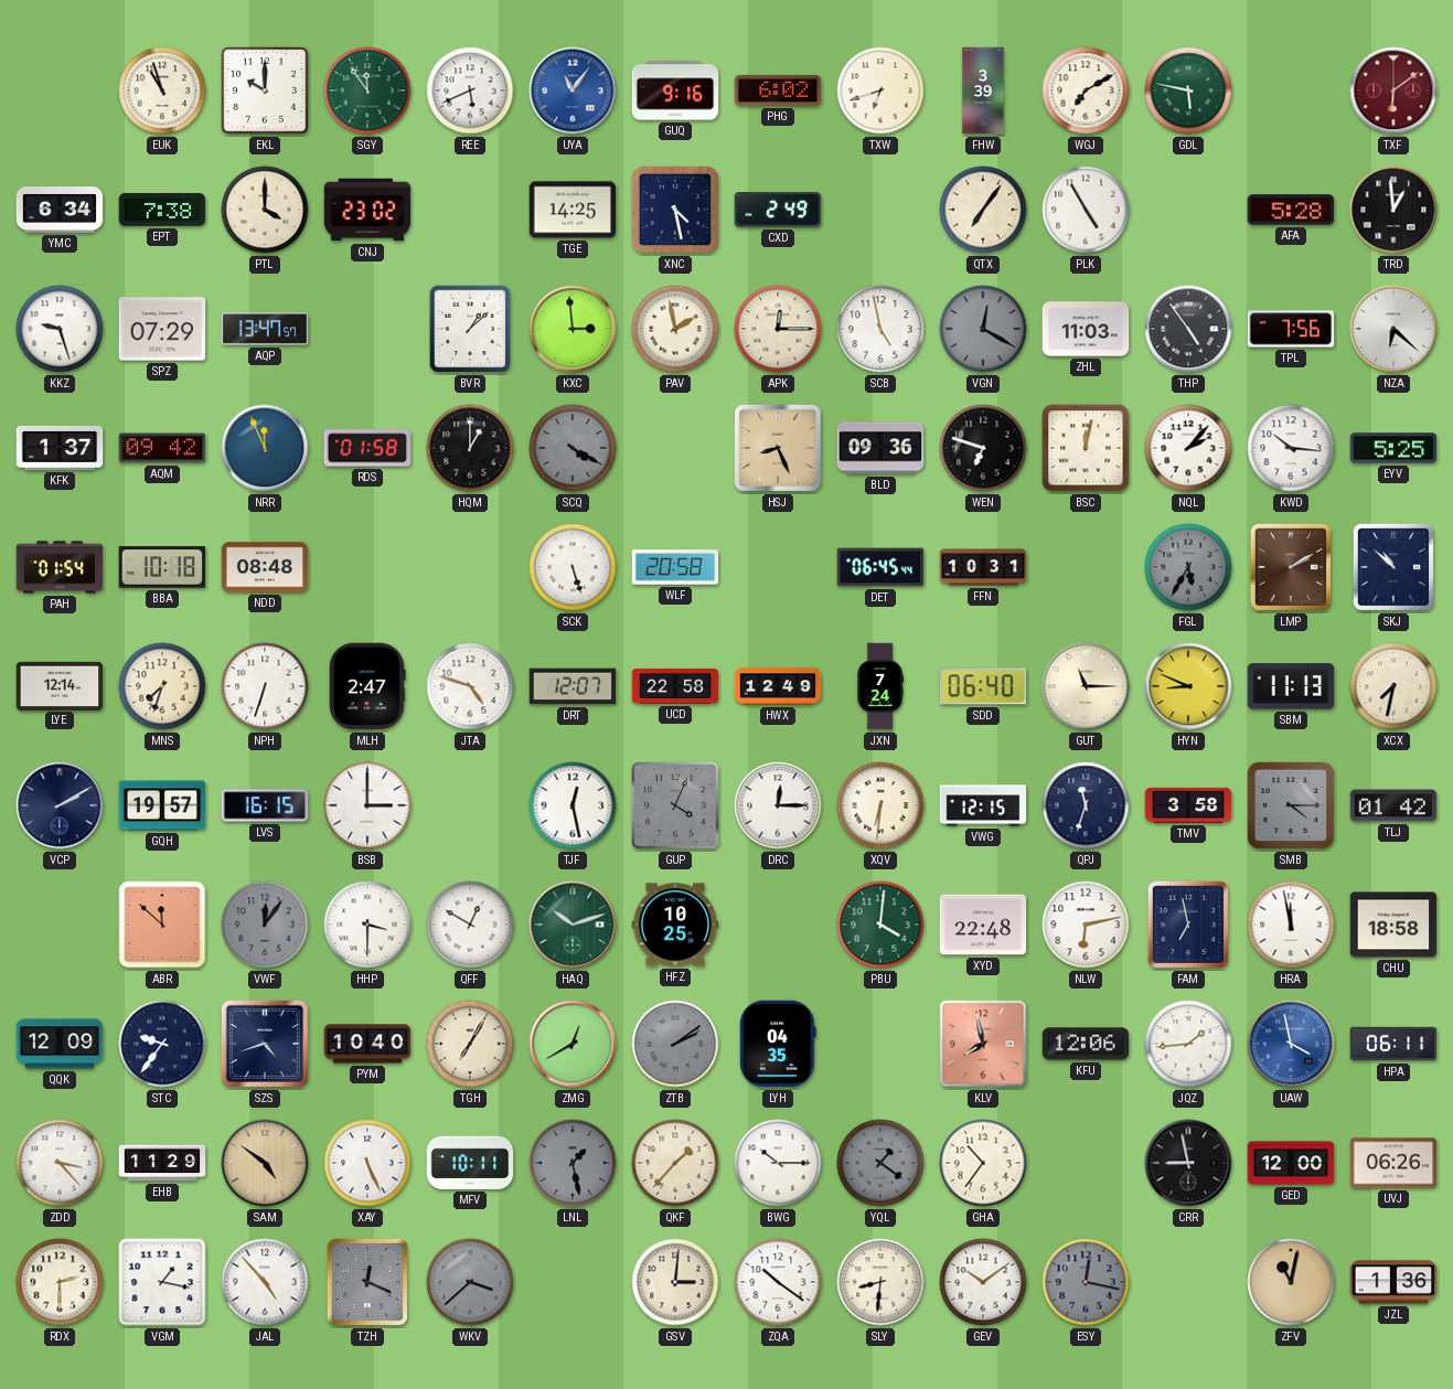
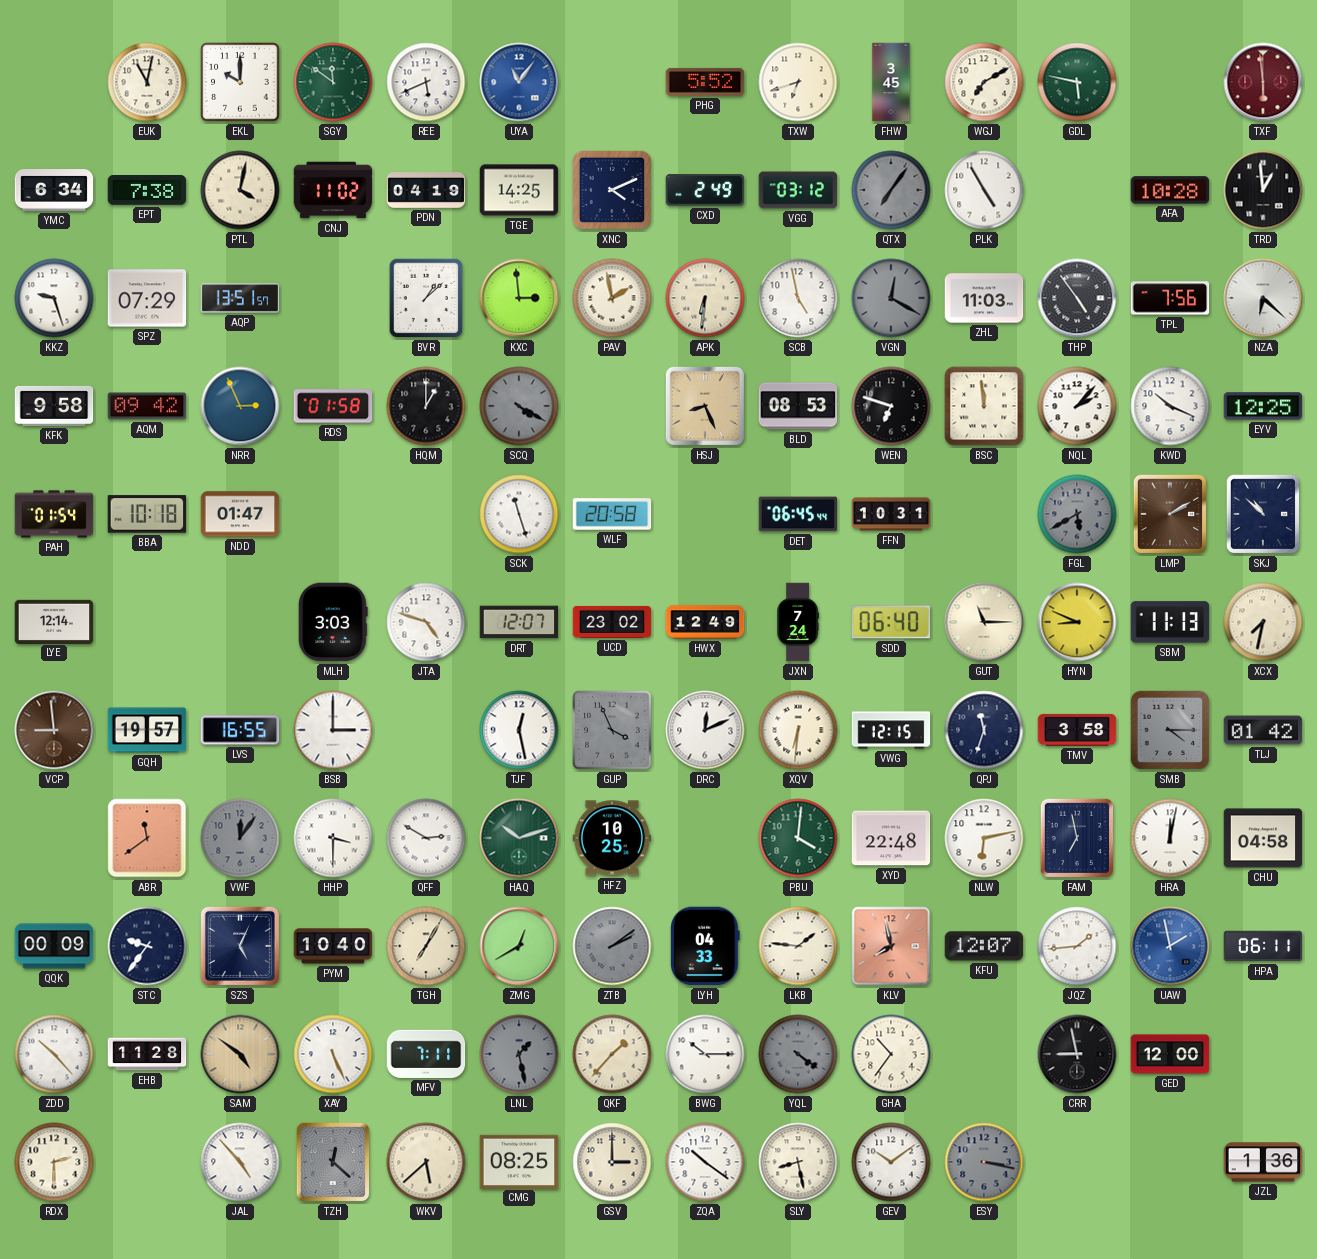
EUK: 10:57 -> 11:02 (147, 82)
SGY: 11:54 -> 11:51 (333, 82)
GUQ: 9:16 -> none (675, 90)
PHG: 6:02 -> 5:52 (705, 82)
FHW: 3:39 -> 3:45 (891, 82)
TXF: 6:09 -> 5:59 (1263, 82)
PTL: 4:00 -> 4:02 (240, 190)
CNJ: 23:02 -> 11:02 (333, 190)
PDN: none -> 04:19 (426, 191)
XNC: 4:28 -> 4:11 (612, 190)
VGG: none -> 03:12 (798, 190)
QTX dial: cream -> grey (891, 190)
AFA: 5:28 -> 10:28 (1170, 190)
AQP: 13:47 -> 13:51 (240, 298)
APK: 12:15 -> 6:31 (705, 298)
KFK: 1:37 -> 9:58 (54, 406)
NRR: 11:56 -> 2:56 (240, 406)
BLD: 09:36 -> 08:53 (798, 406)
BSC: 12:02 -> 11:59 (984, 406)
KWD: 10:16 -> 10:19 (1170, 406)
EYV: 5:25 -> 12:25 (1263, 406)
NDD: 08:48 -> 01:47 (240, 514)
SCK: 5:27 -> 11:27 (519, 514)
FGL: 5:35 -> 5:40 (1077, 514)
MNS: 7:33 -> none (162, 686)
NPH: 6:33 -> none (265, 686)
MLH: 2:47 -> 3:03 (333, 622)
UCD: 22:58 -> 23:02 (612, 622)
VCP: 2:10 -> 8:59 (54, 730)
VCP dial: navy -> brown (54, 730)
LVS: 16:15 -> 16:55 (240, 730)
GUP: 4:04 -> 3:56 (612, 730)
DRC: 12:15 -> 12:11 (705, 730)
ABR: 11:52 -> 11:39 (147, 838)
QFF: 12:50 -> 2:50 (426, 838)
HRA: 11:58 -> 12:02 (1170, 838)
CHU: 18:58 -> 04:58 (1263, 838)
QQK: 12:09 -> 00:09 (54, 946)
SZS: 4:42 -> 5:04 (240, 946)
LYH: 04:35 -> 04:33 (706, 946)
LKB: none -> 1:46 (798, 946)
KFU: 12:06 -> 12:07 (984, 946)
UAW: 3:58 -> 1:58 (1170, 946)
ZDD: 3:23 -> 10:23 (54, 1054)
EHB: 11:29 -> 11:28 (147, 1054)
MFV: 10:11 -> 7:11 (426, 1054)
YQL: 1:21 -> 4:21 (798, 1054)
UVJ: 06:26 -> none (1393, 1163)
VGM: 1:17 -> none (162, 1282)
TZH: 12:19 -> 12:22 (333, 1162)
WKV: 3:38 -> 5:38 (426, 1162)
WKV dial: grey -> cream (426, 1162)
CMG: none -> 08:25 (519, 1161)
GSV: 3:01 -> 3:00 (612, 1162)
SLY: 8:31 -> 8:28 (798, 1162)
ESY: 12:17 -> 3:17 (984, 1162)
ZFV: 11:02 -> none (1291, 1282)
